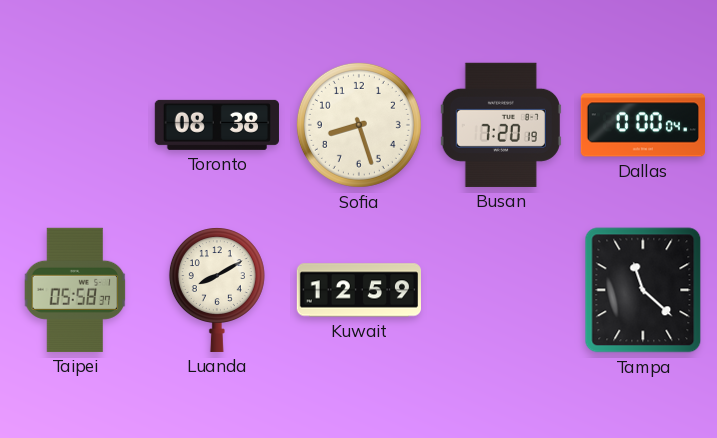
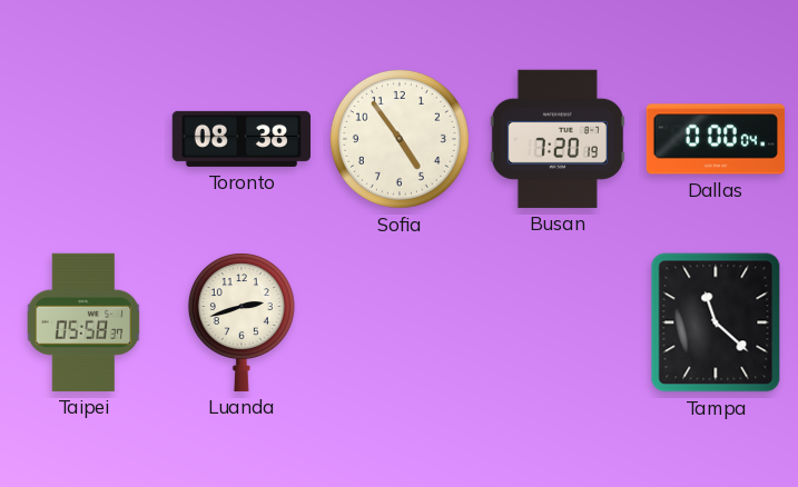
Sofia: 8:27 -> 4:54 (400, 139)
Luanda: 8:10 -> 2:42 (242, 322)
Kuwait: 12:59 -> none (358, 290)
